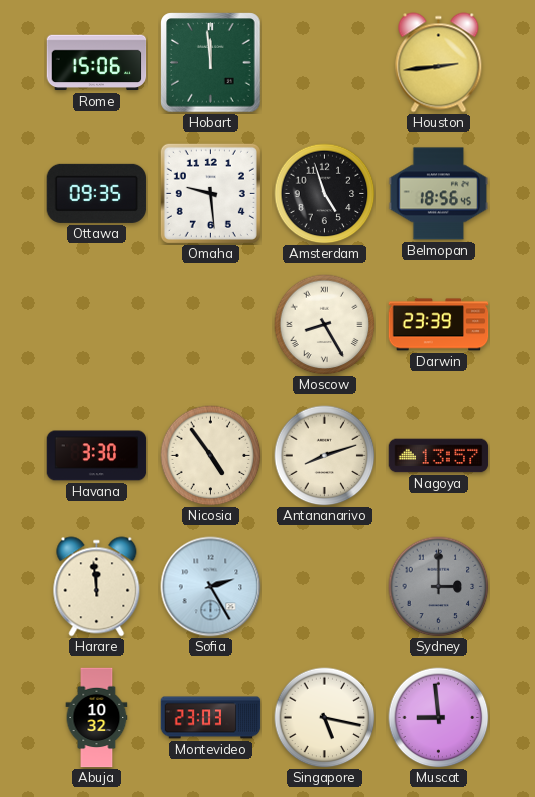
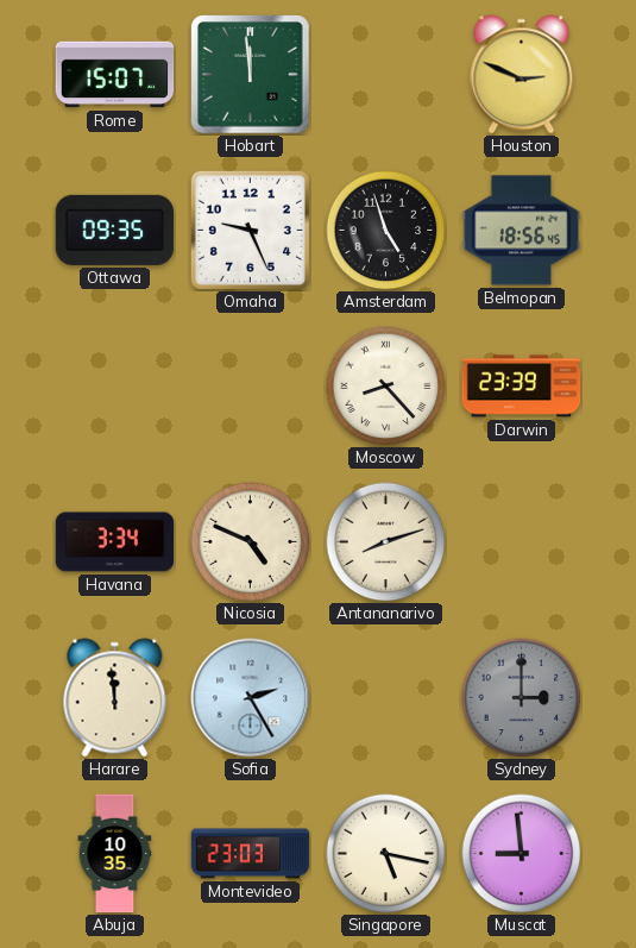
Rome: 15:06 -> 15:07 (115, 75)
Houston: 2:44 -> 2:49 (522, 75)
Omaha: 9:29 -> 9:26 (250, 230)
Moscow: 8:25 -> 8:23 (386, 387)
Havana: 3:30 -> 3:34 (115, 542)
Nicosia: 4:54 -> 4:49 (251, 542)
Nagoya: 13:57 -> none (439, 456)
Abuja: 10:32 -> 10:35 (115, 854)
